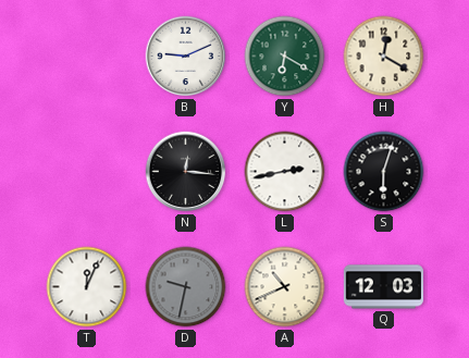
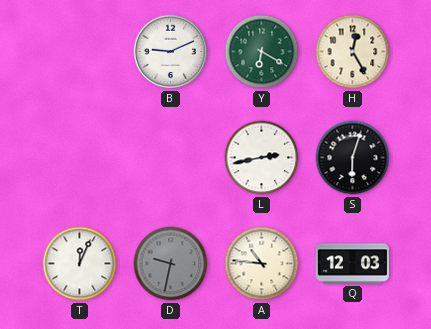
H: 12:20 -> 12:25 (353, 52)
N: 12:16 -> none (186, 172)
A: 10:41 -> 10:46 (262, 264)
